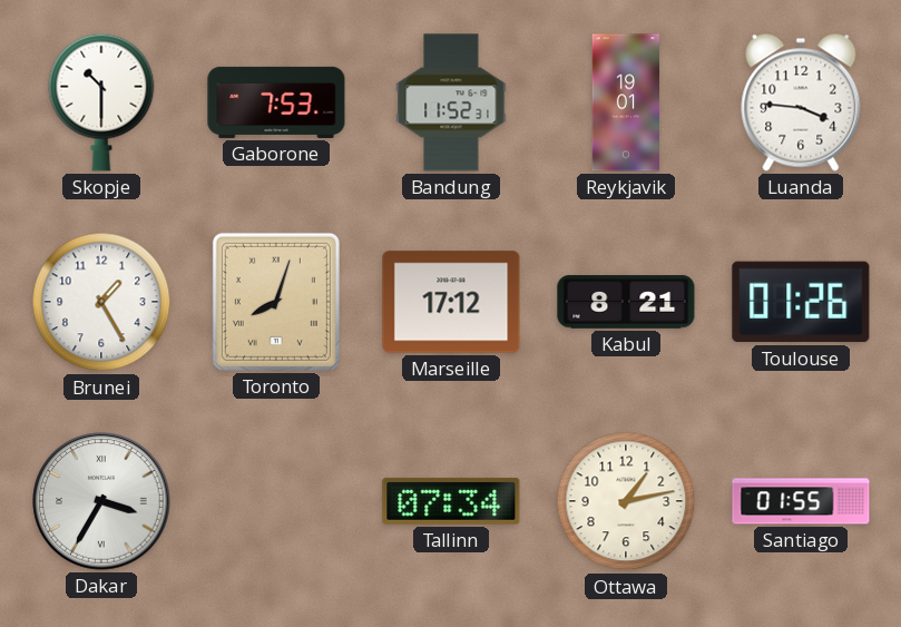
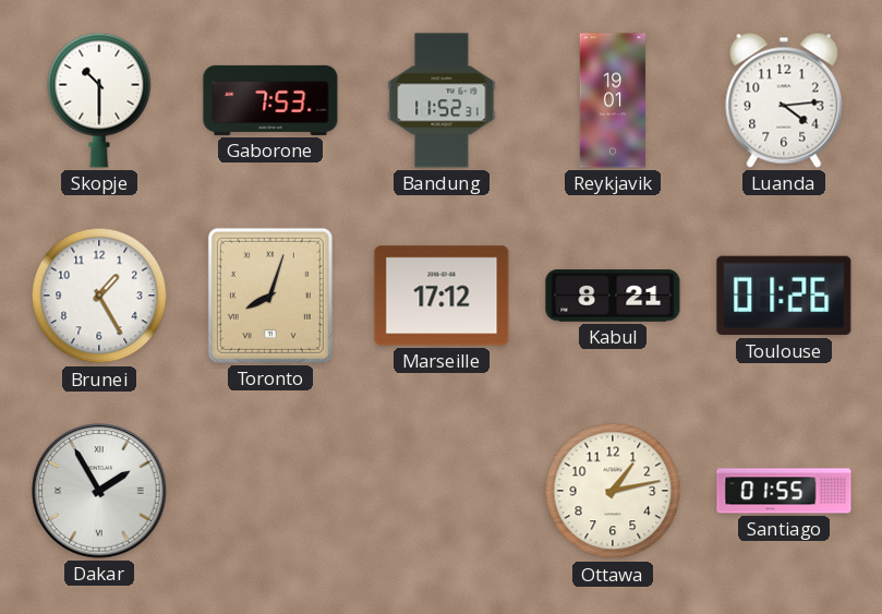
Luanda: 3:46 -> 4:14 (784, 100)
Dakar: 3:35 -> 1:55 (99, 491)
Tallinn: 07:34 -> none (451, 501)
